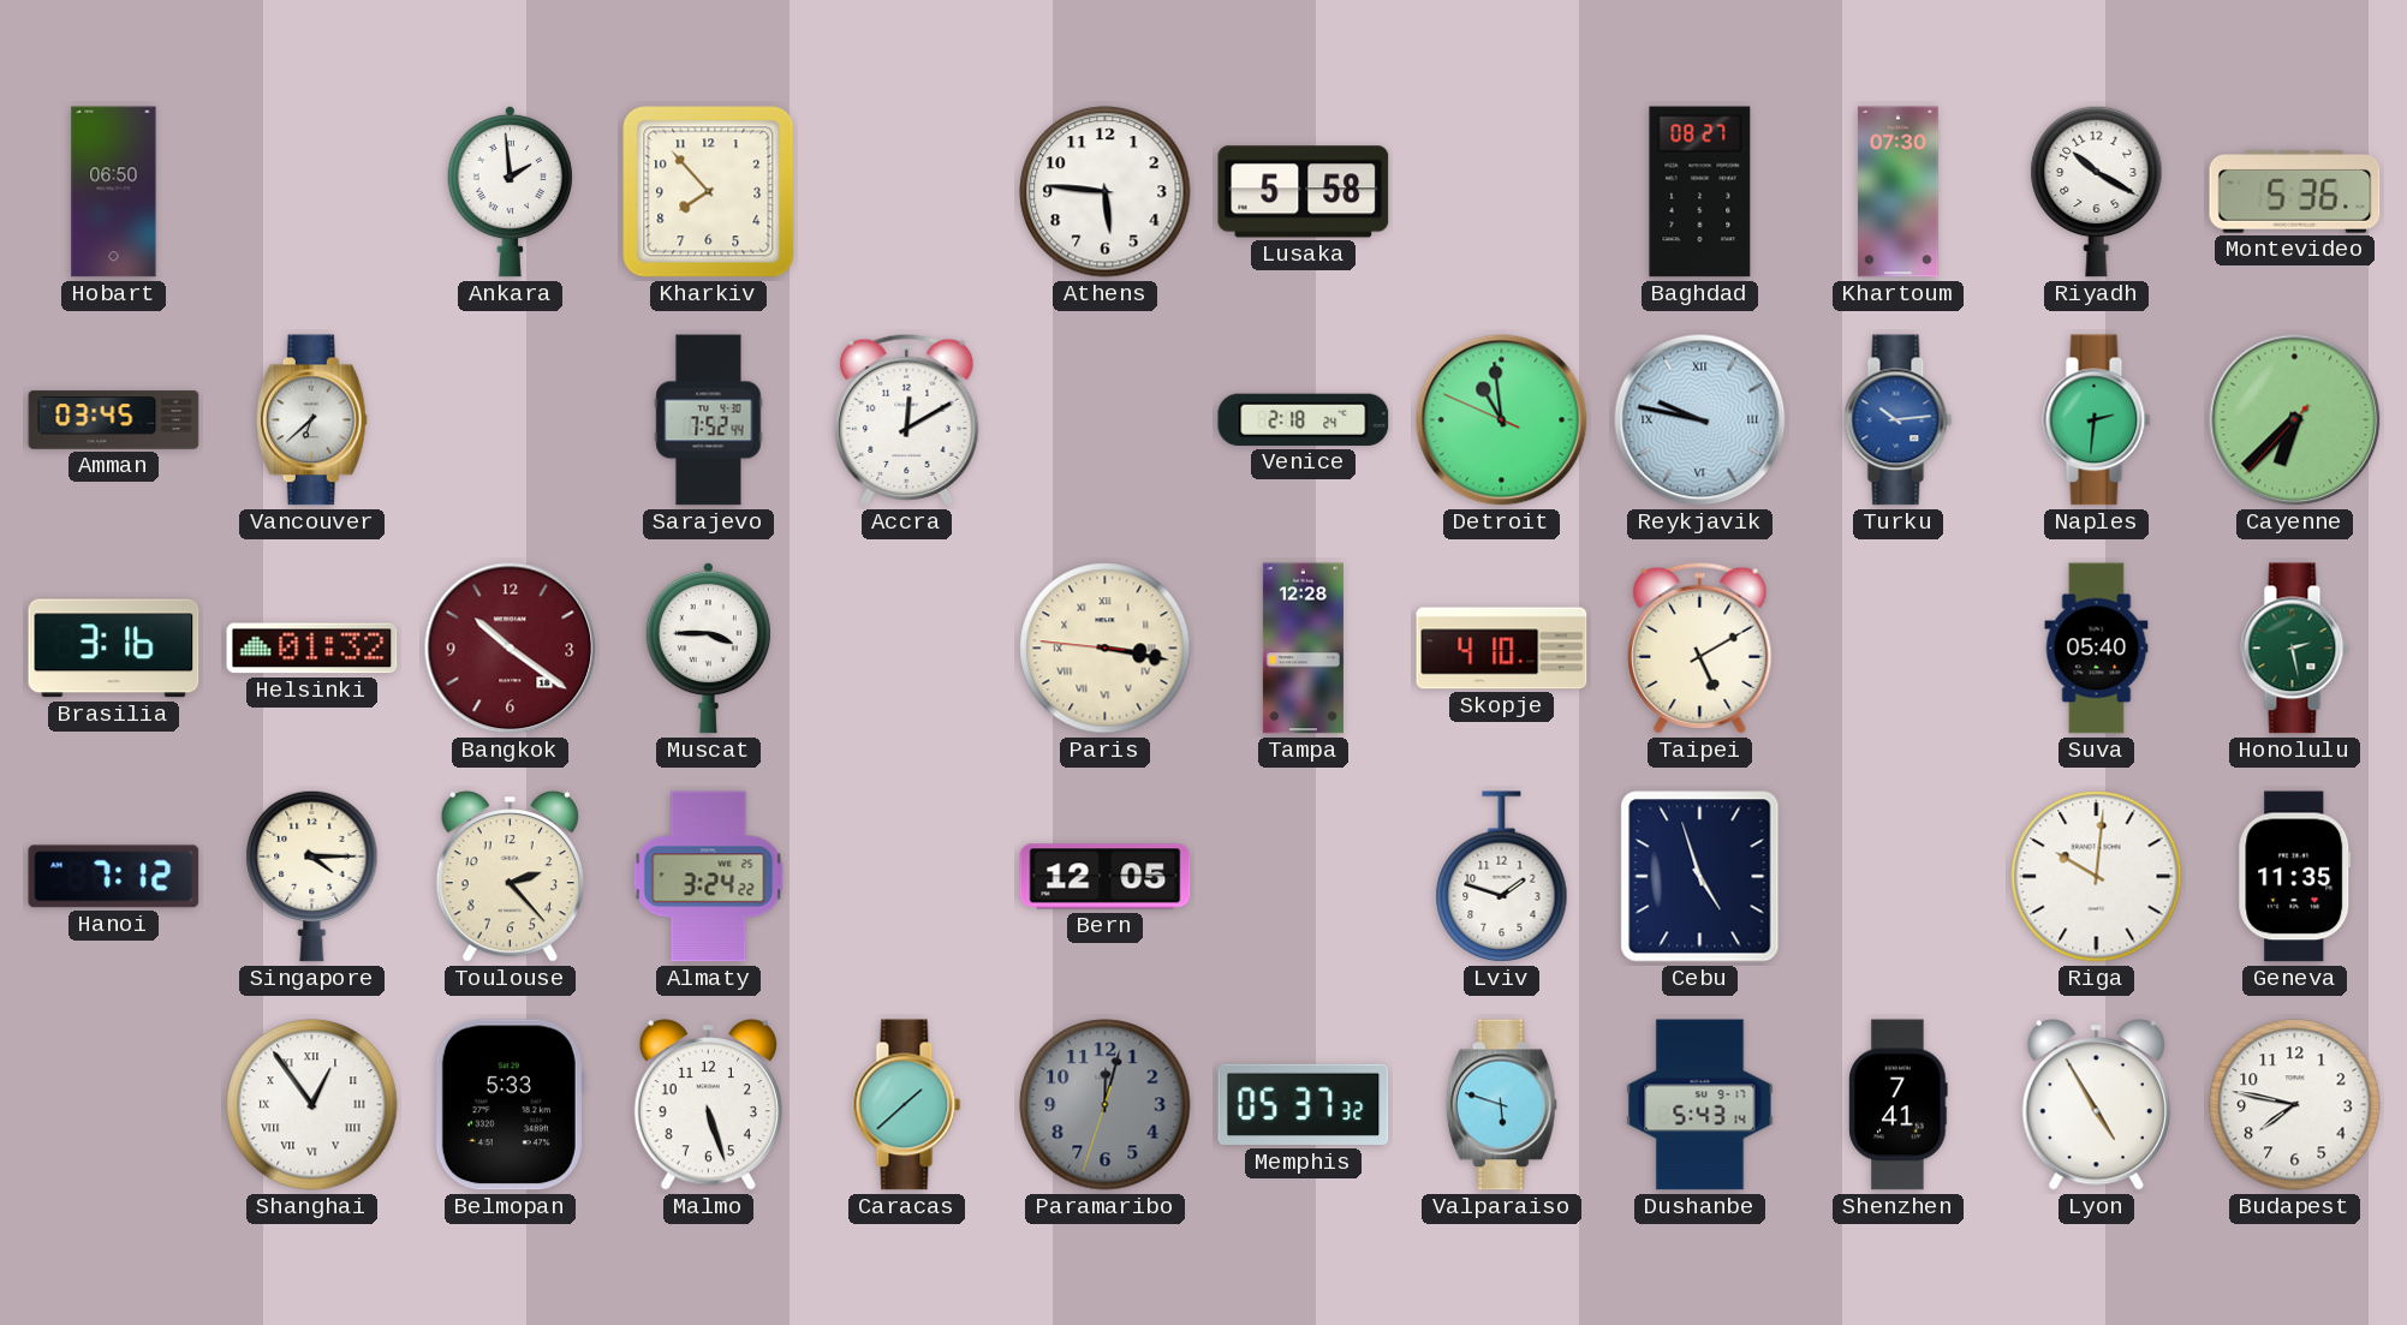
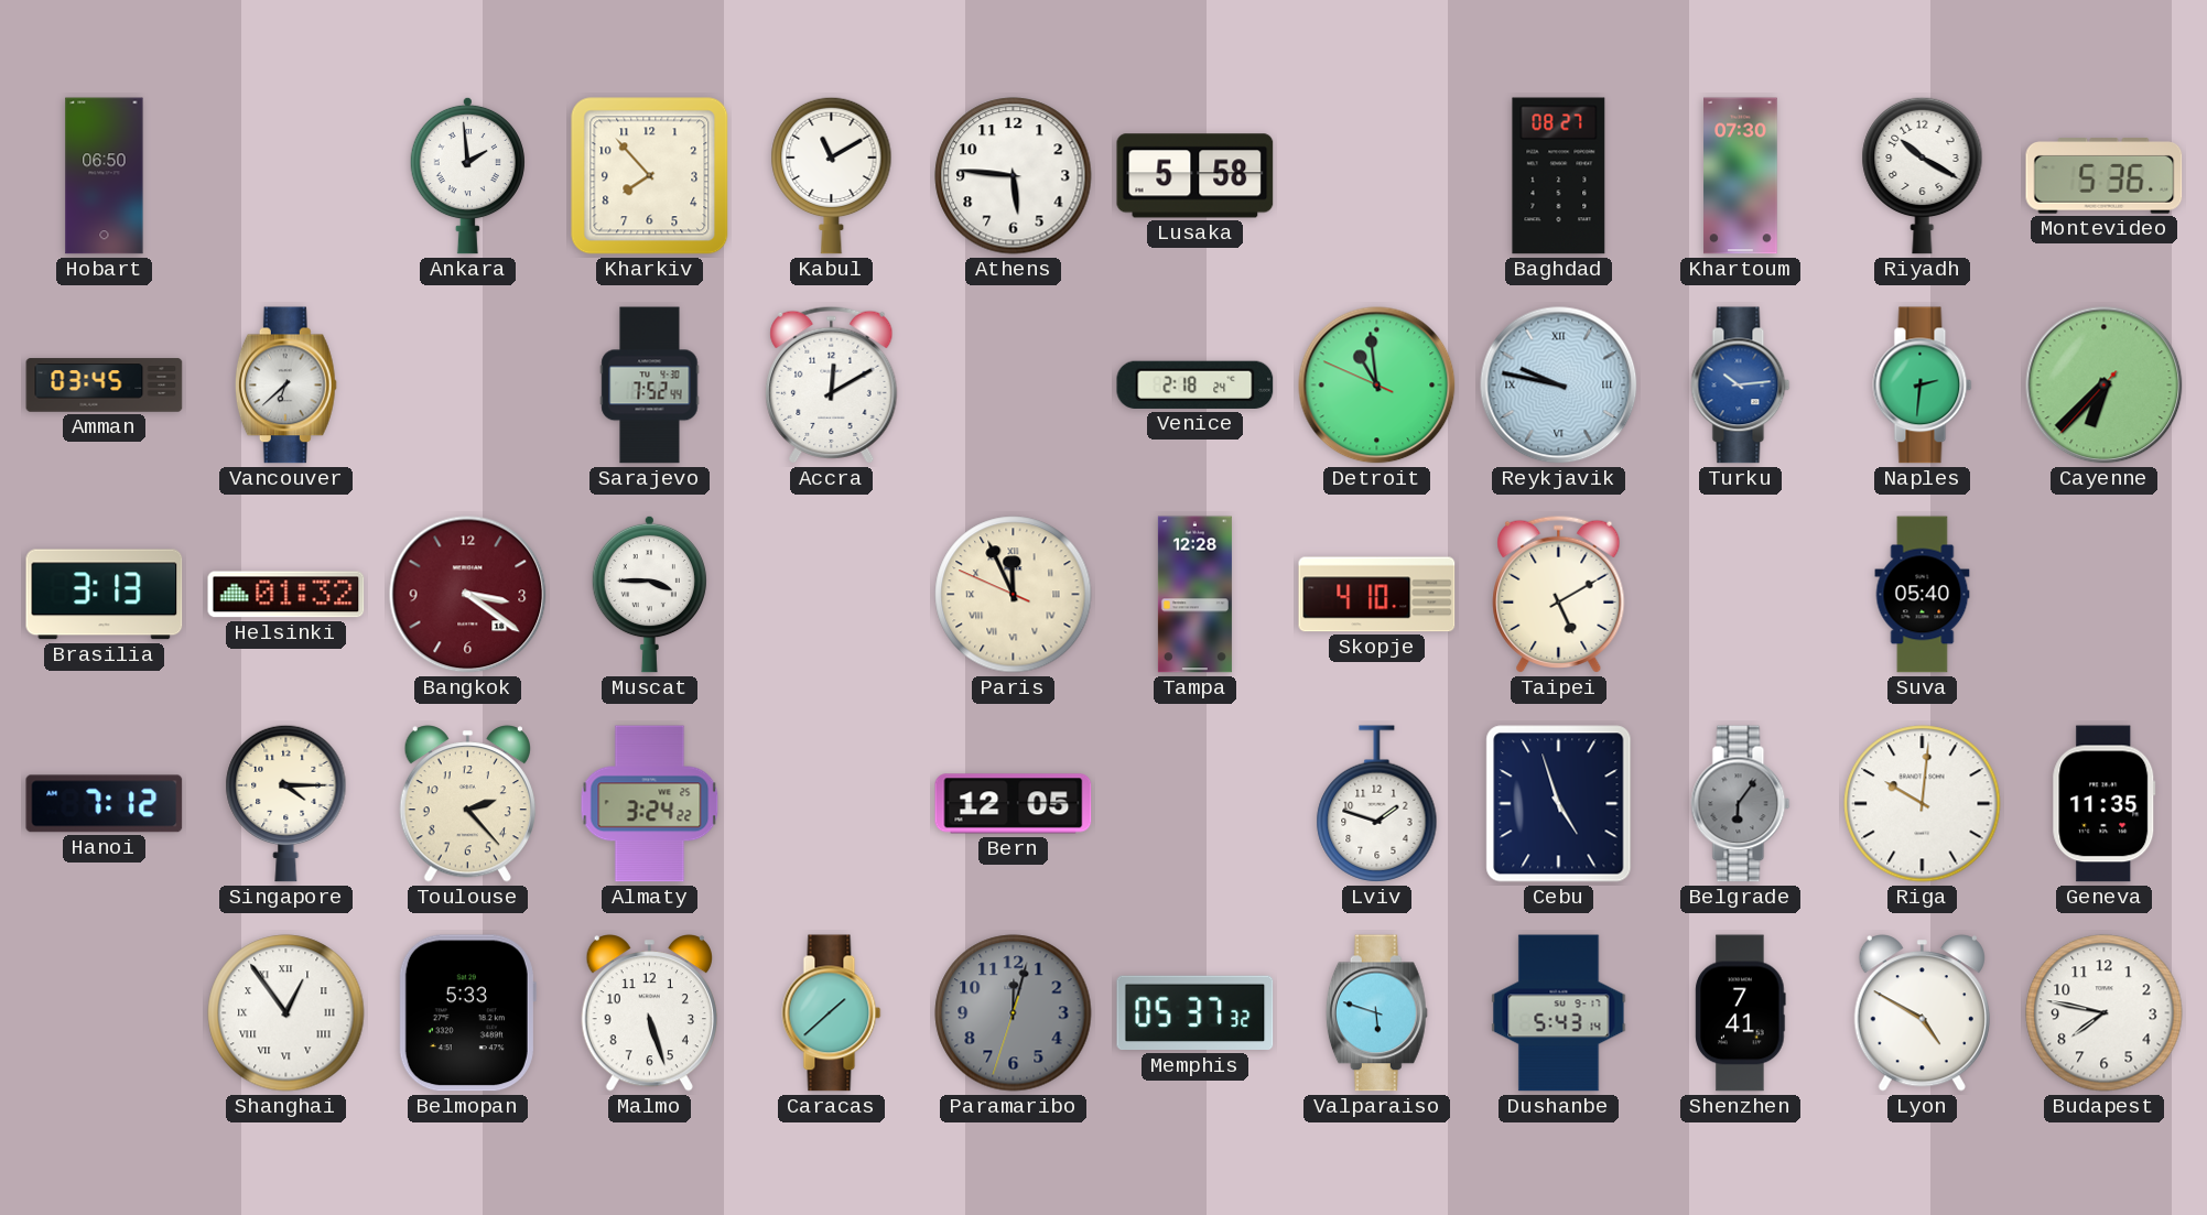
Kabul: none -> 11:10 (832, 175)
Brasilia: 3:16 -> 3:13 (105, 595)
Bangkok: 10:21 -> 3:21 (468, 595)
Paris: 3:16 -> 11:55 (1014, 595)
Honolulu: 2:28 -> none (2295, 649)
Belgrade: none -> 6:06 (1741, 804)
Lyon: 4:55 -> 4:50 (1922, 1013)
